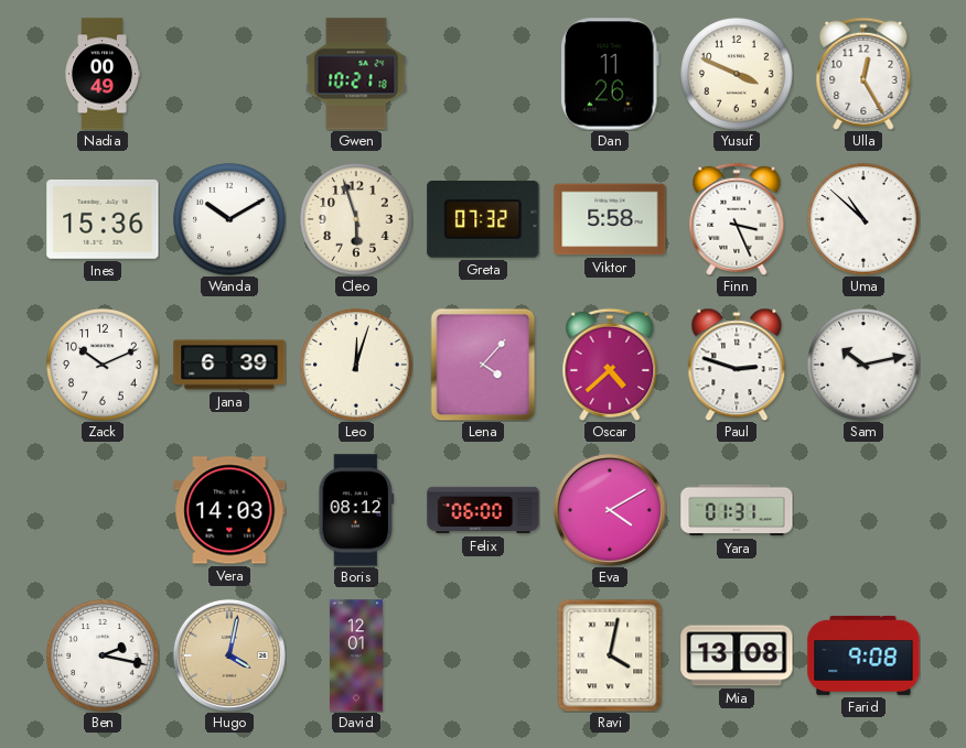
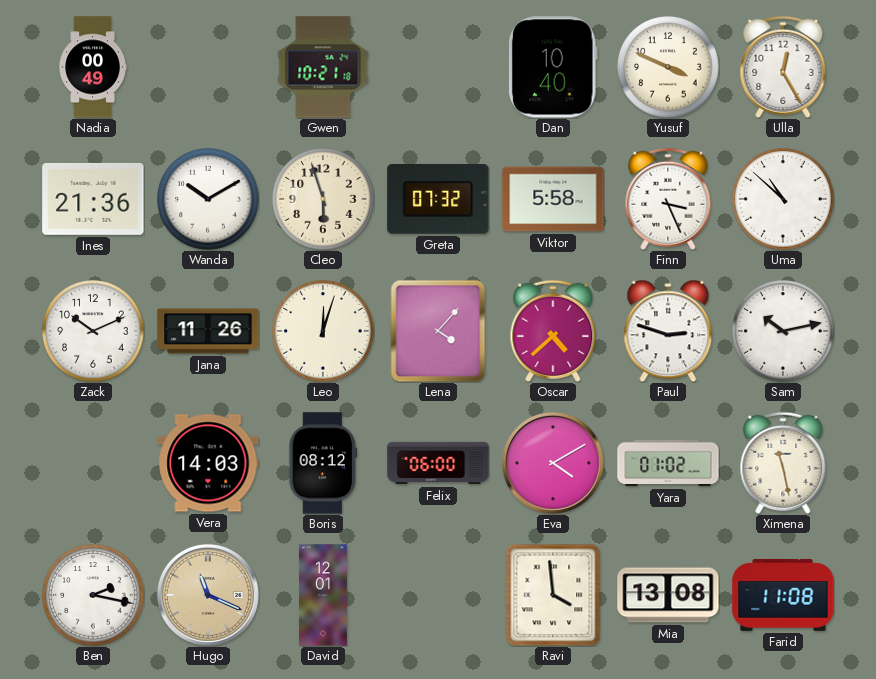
Dan: 11:26 -> 10:40 (553, 67)
Ines: 15:36 -> 21:36 (93, 199)
Jana: 6:39 -> 11:26 (208, 331)
Yara: 01:31 -> 01:02 (668, 463)
Ximena: none -> 11:28 (783, 463)
Hugo: 4:02 -> 11:19 (208, 595)
Ravi: 4:02 -> 3:59 (553, 595)
Farid: 9:08 -> 11:08 (783, 595)
